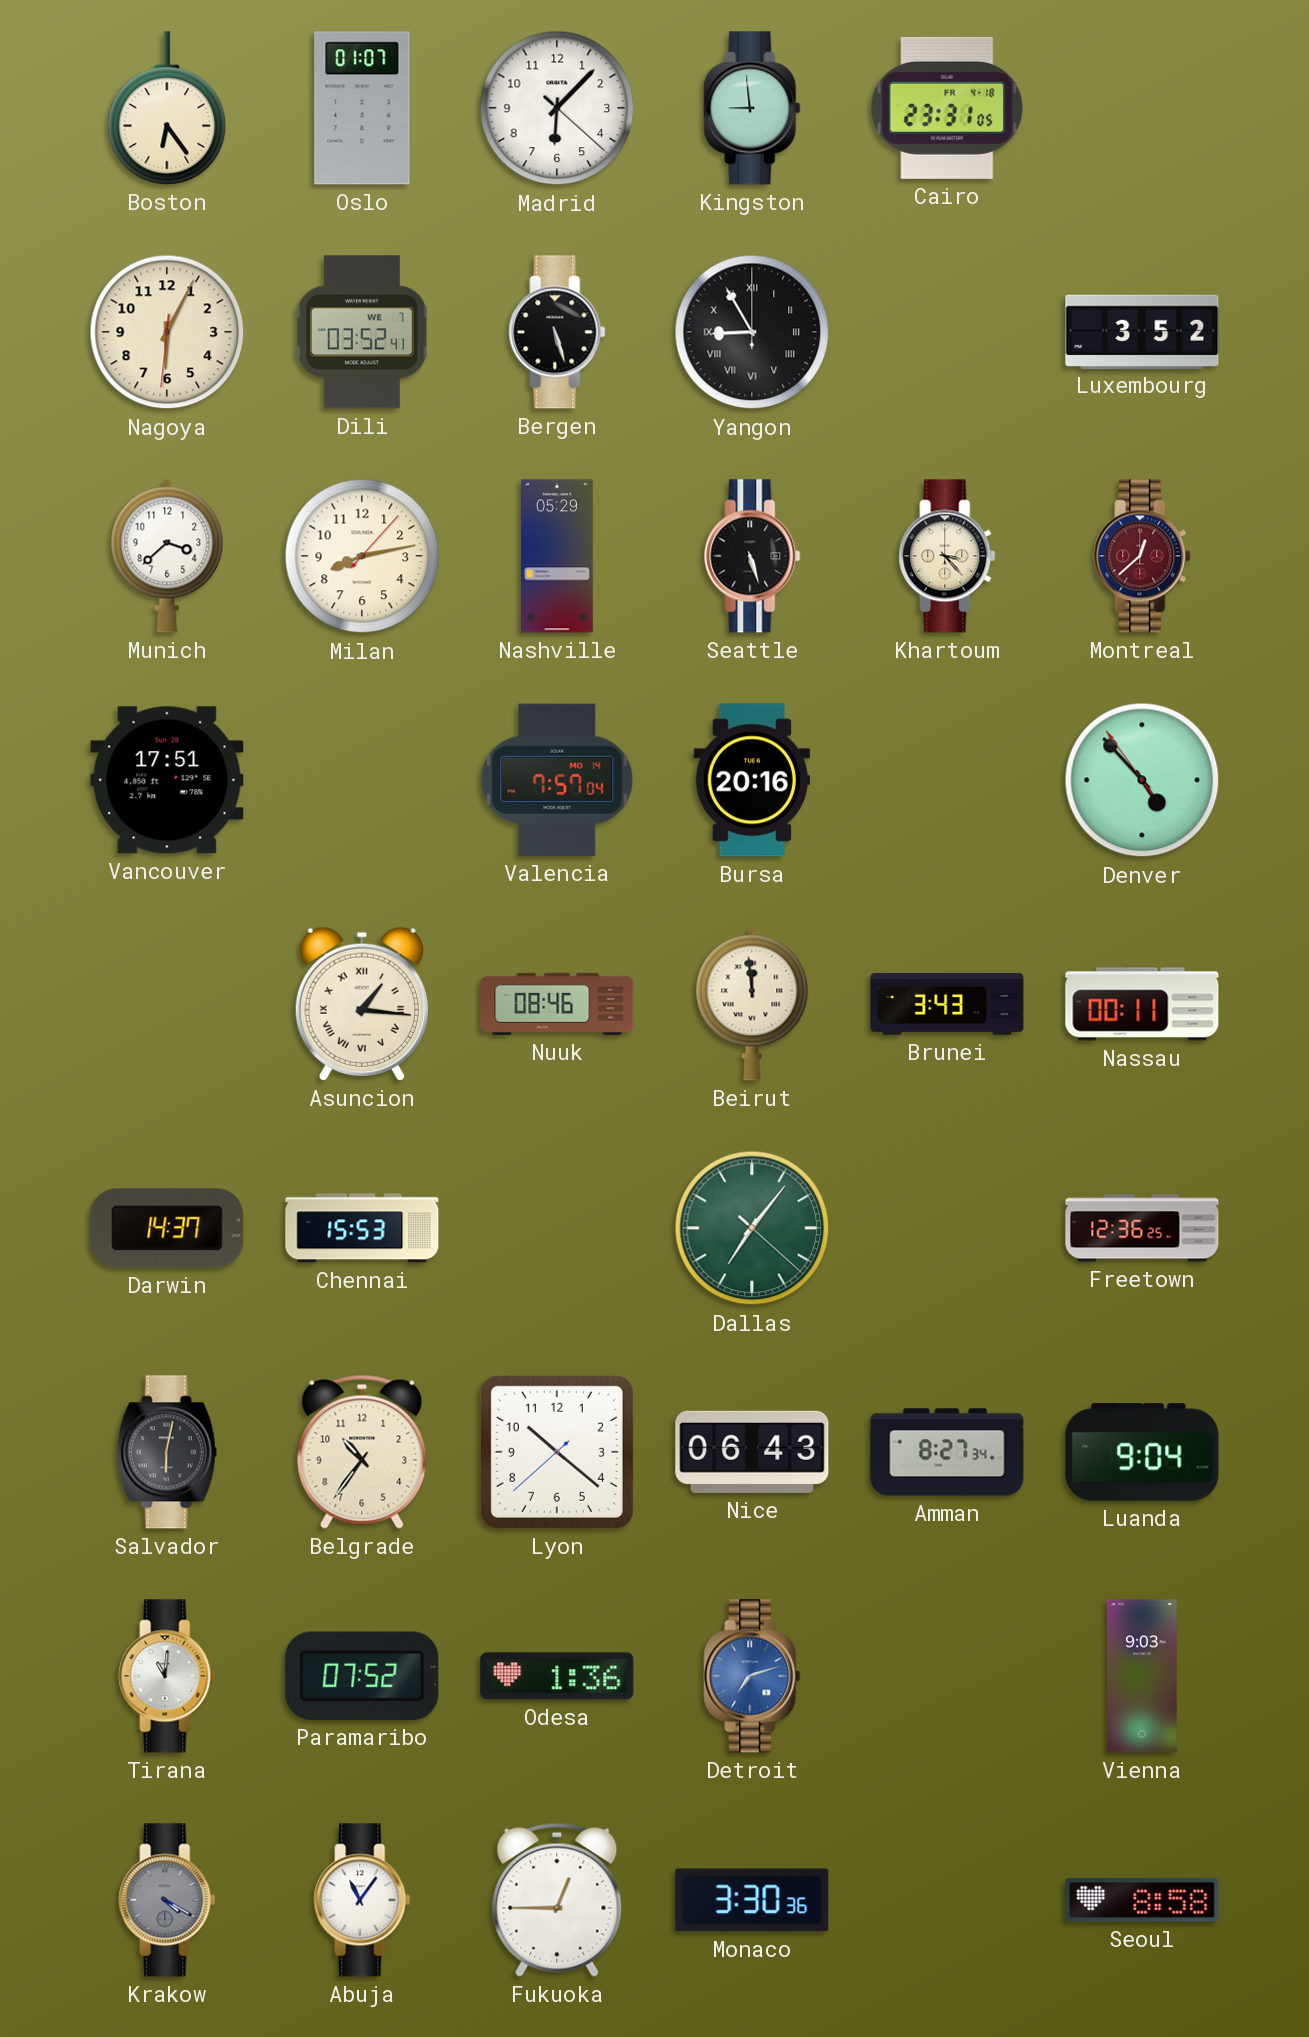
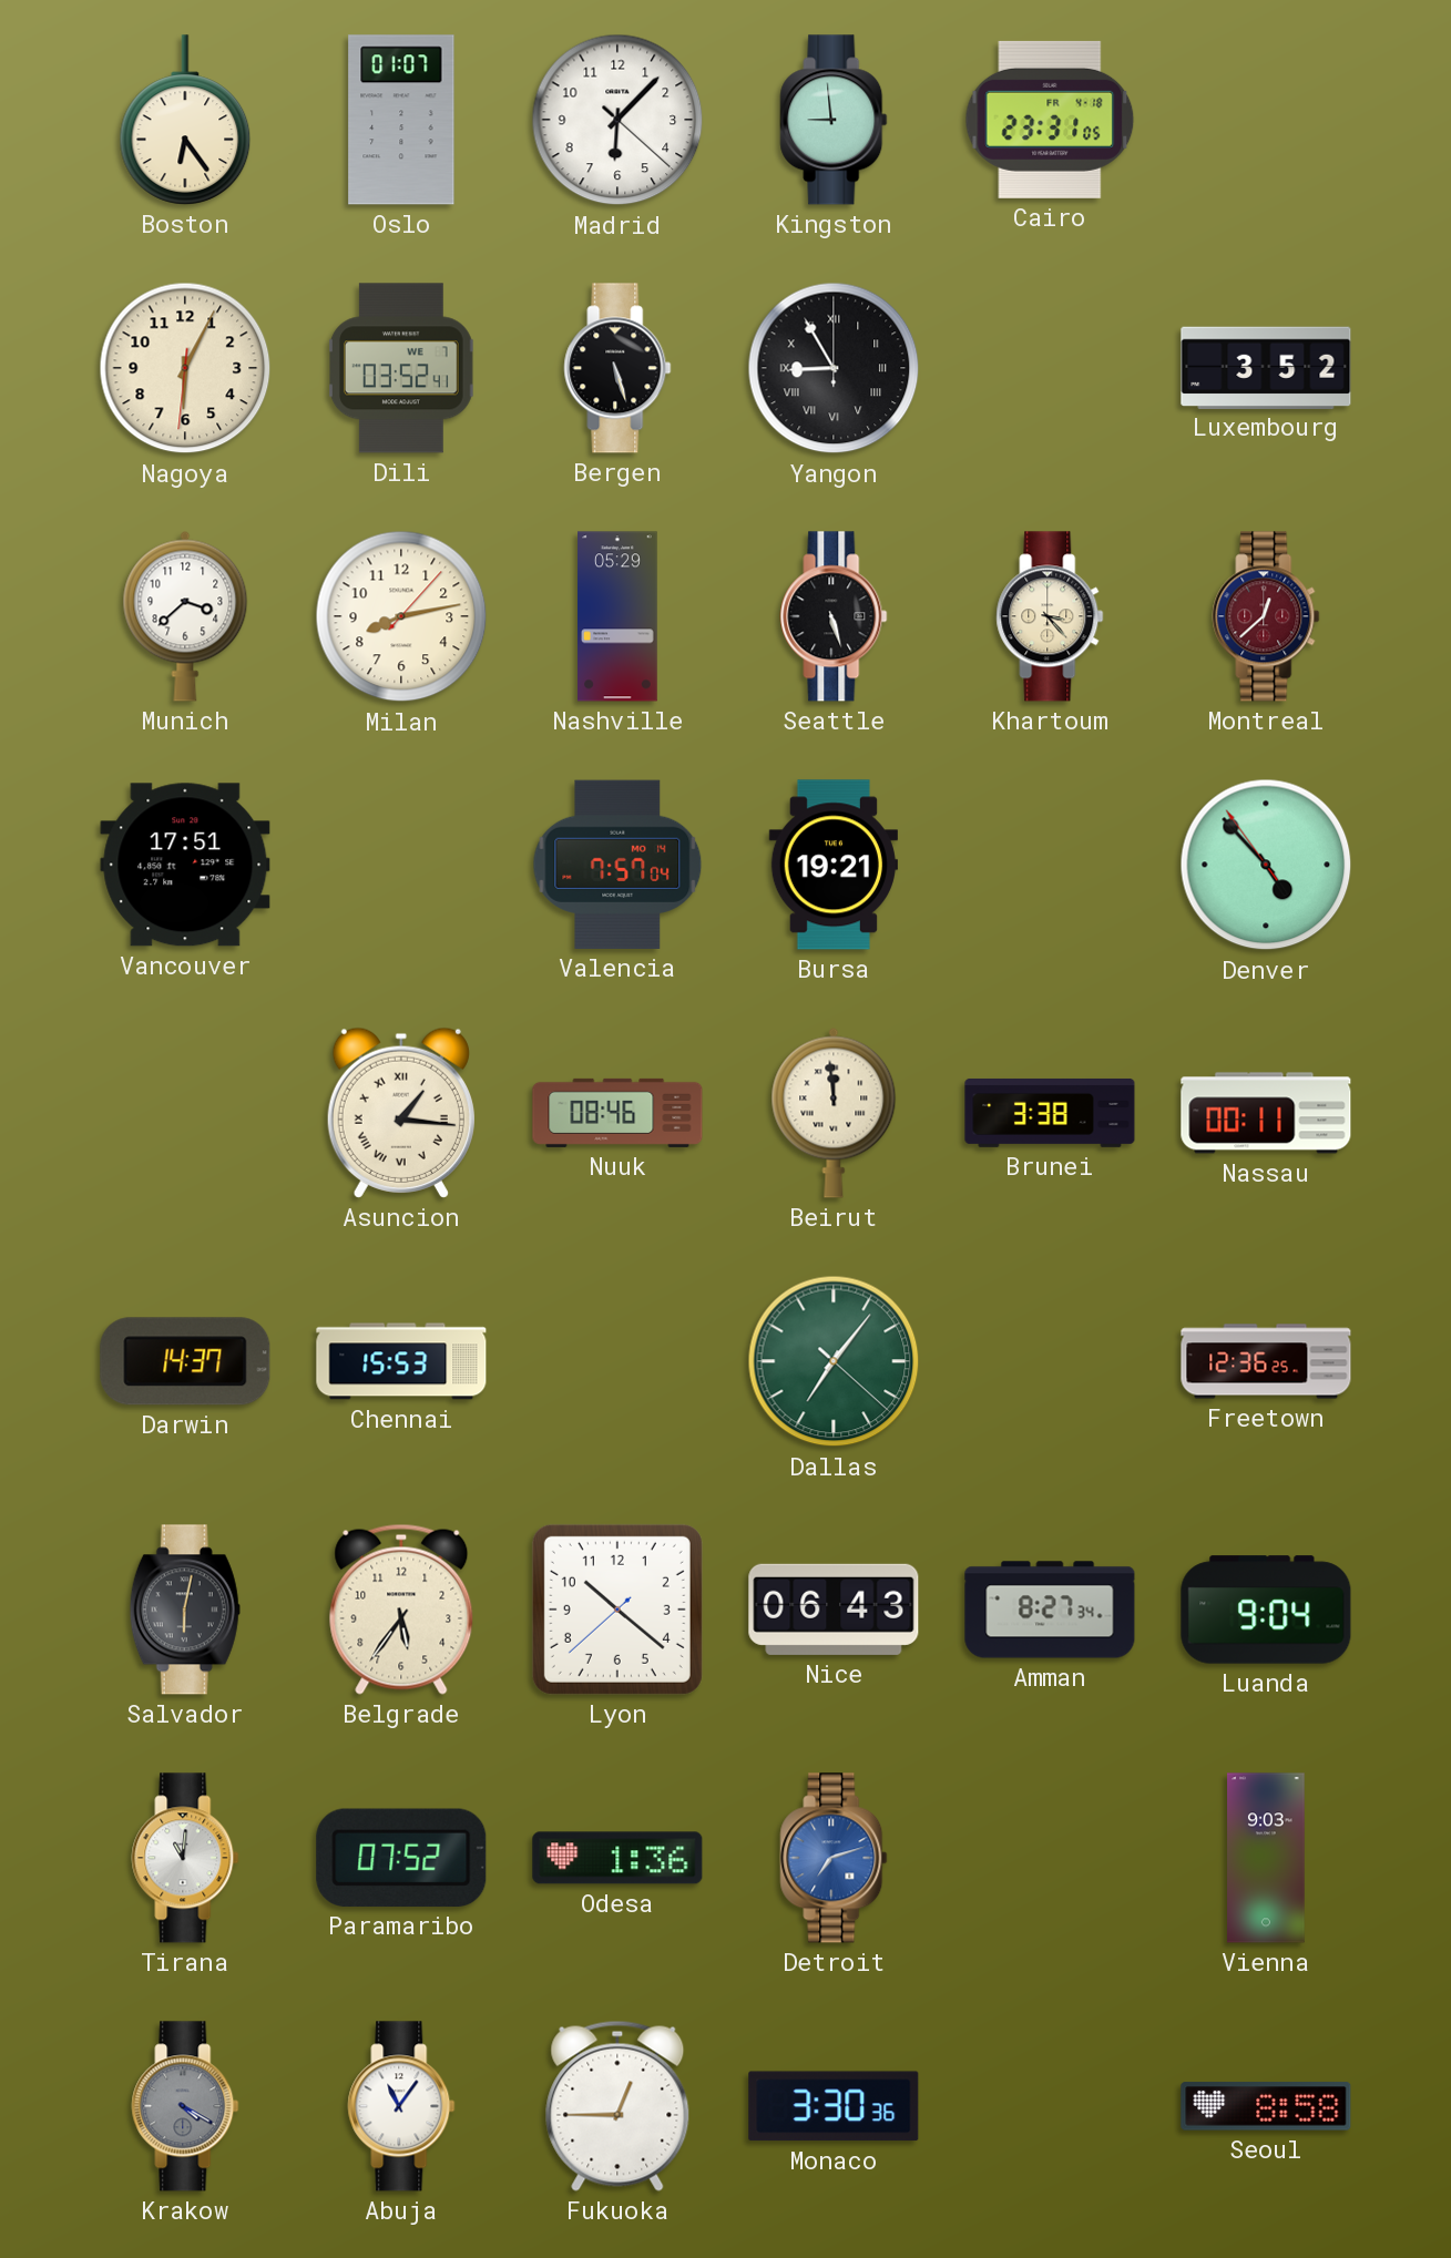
Bursa: 20:16 -> 19:21 (834, 865)
Brunei: 3:43 -> 3:38 (1050, 1113)
Belgrade: 10:36 -> 5:36 (401, 1610)
